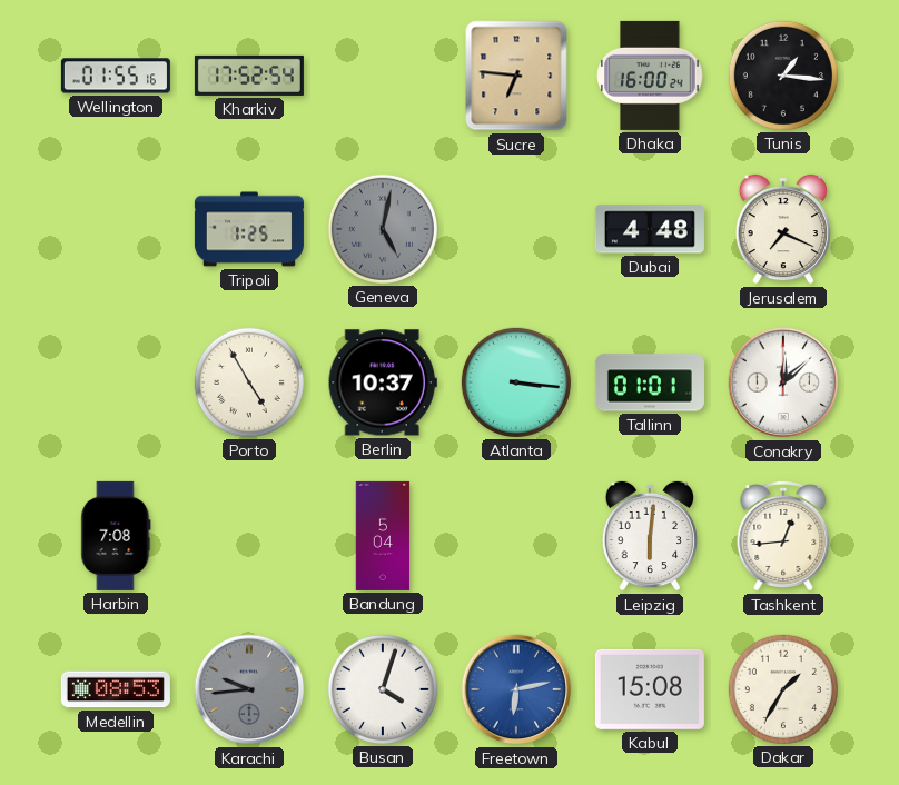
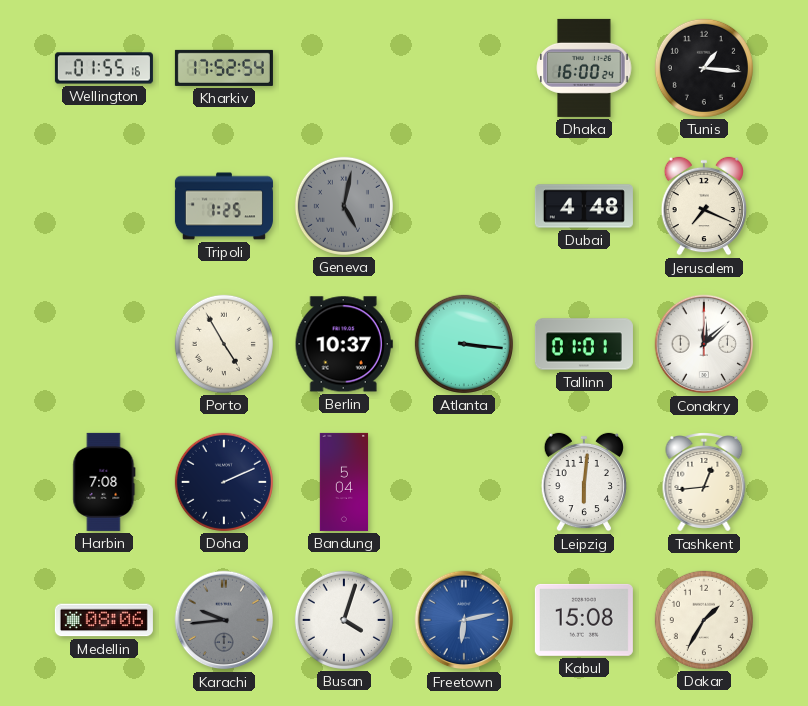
Sucre: 6:46 -> none (516, 76)
Doha: none -> 2:11 (224, 482)
Medellin: 08:53 -> 08:06 (104, 620)
